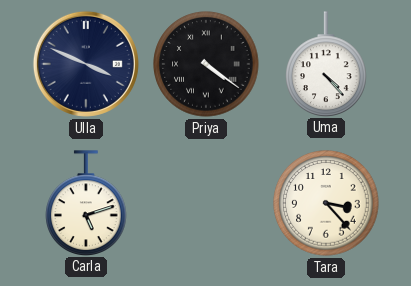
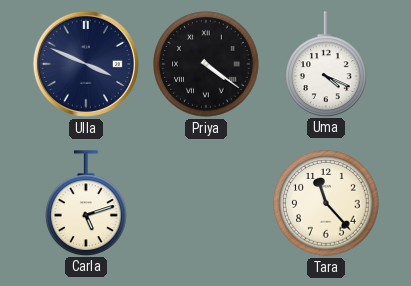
Uma: 4:23 -> 4:19 (326, 64)
Tara: 3:23 -> 11:23 (326, 203)
